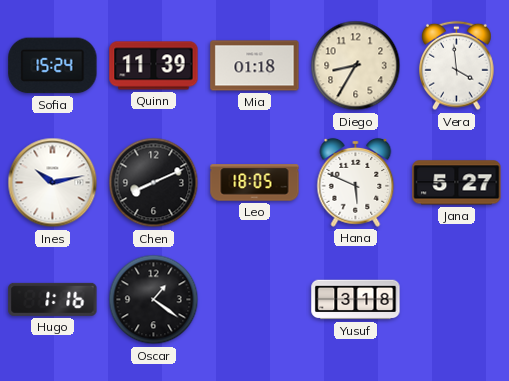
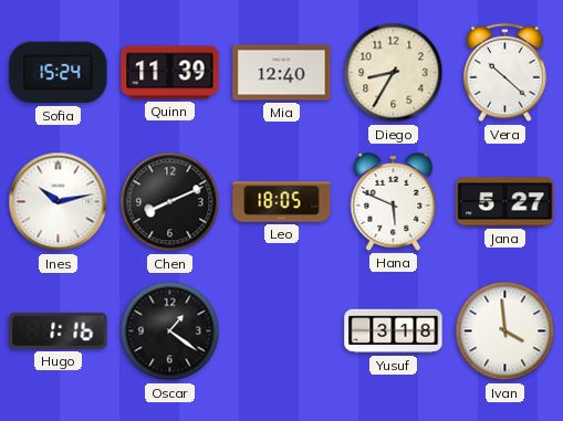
Mia: 01:18 -> 12:40 (282, 73)
Vera: 3:59 -> 10:22 (505, 73)
Ivan: none -> 3:59 (505, 331)
